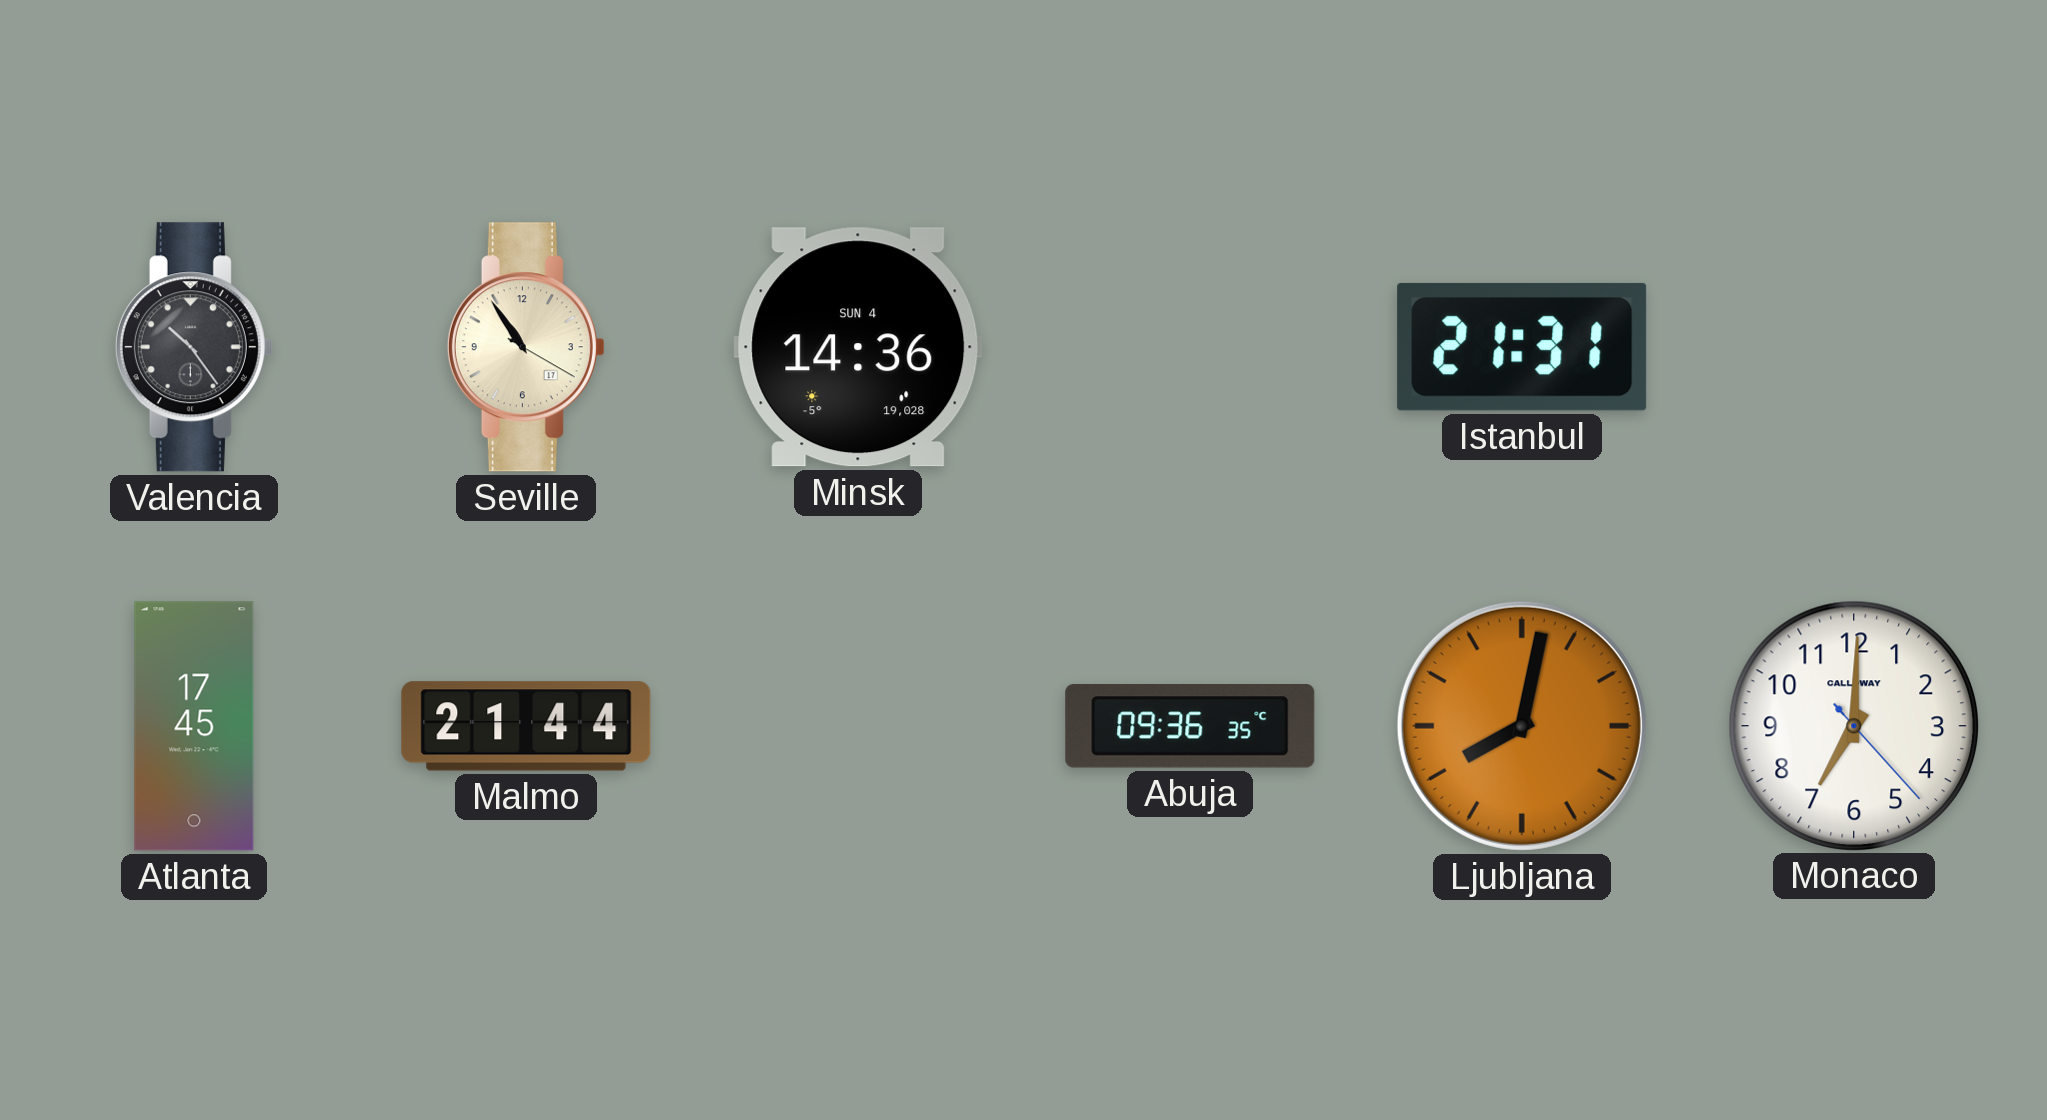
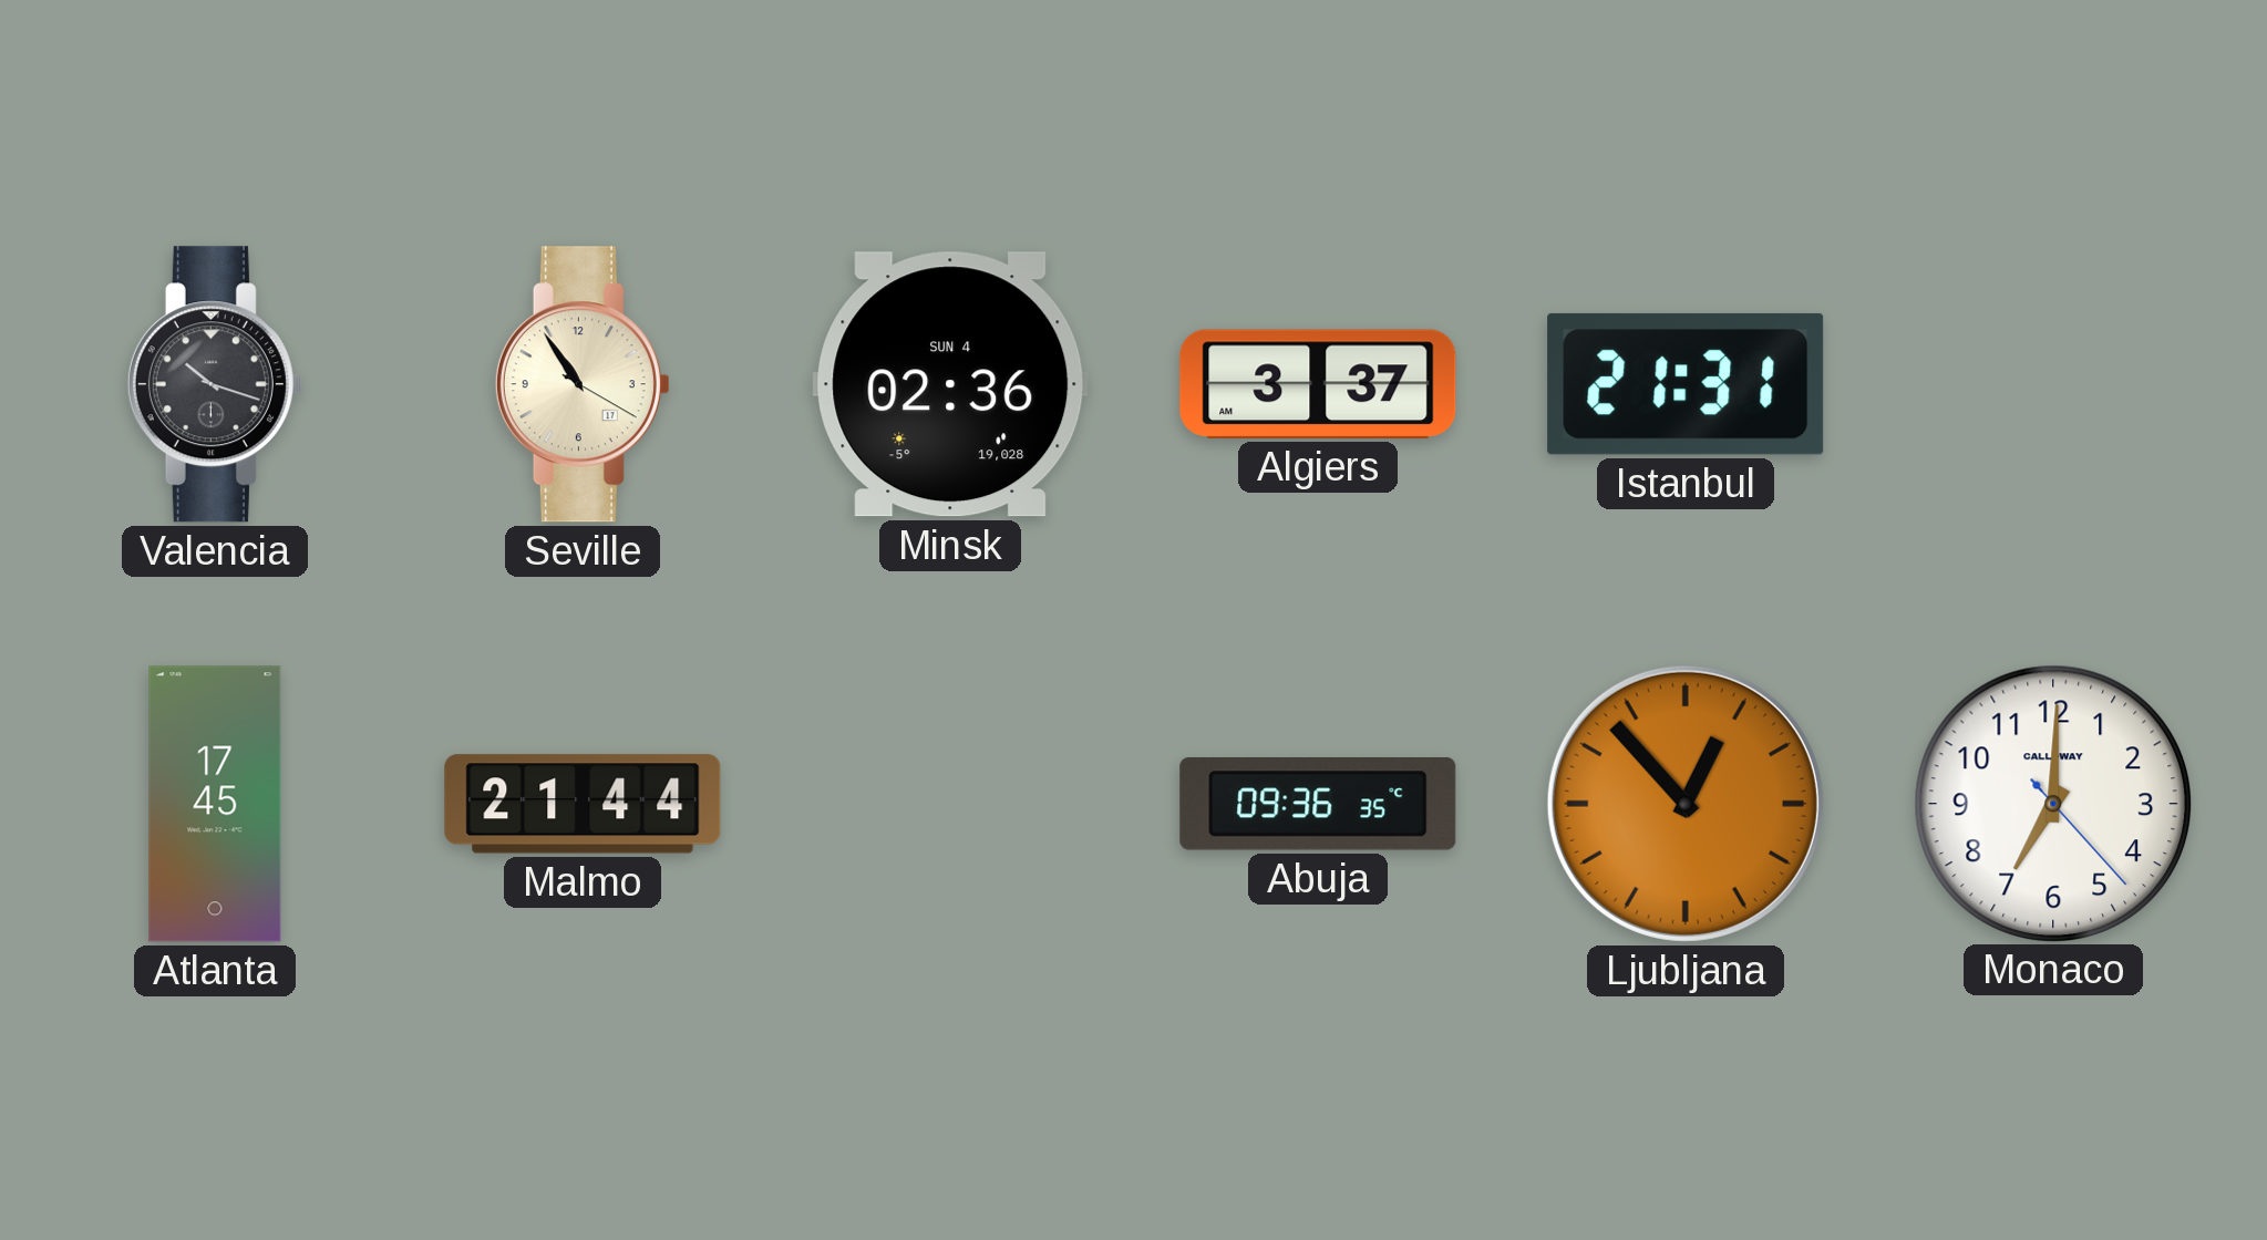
Valencia: 10:24 -> 10:18 (215, 384)
Minsk: 14:36 -> 02:36 (950, 384)
Algiers: none -> 3:37 (1318, 384)
Ljubljana: 8:02 -> 12:53 (1686, 804)
